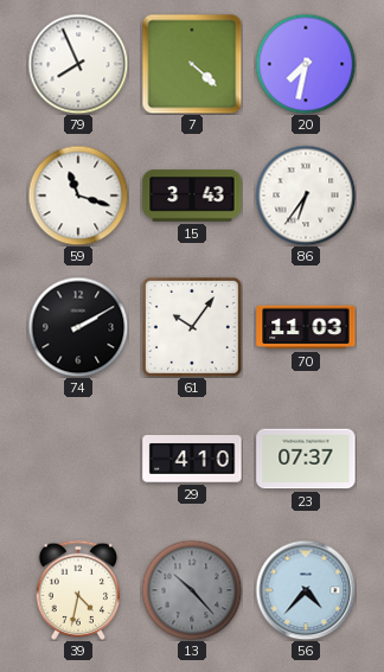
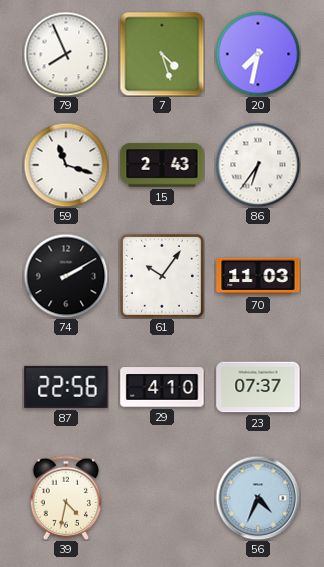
7: 4:22 -> 4:27 (162, 54)
15: 3:43 -> 2:43 (162, 165)
87: none -> 22:56 (66, 387)
13: 10:23 -> none (192, 590)
56: 4:37 -> 4:34 (258, 498)
